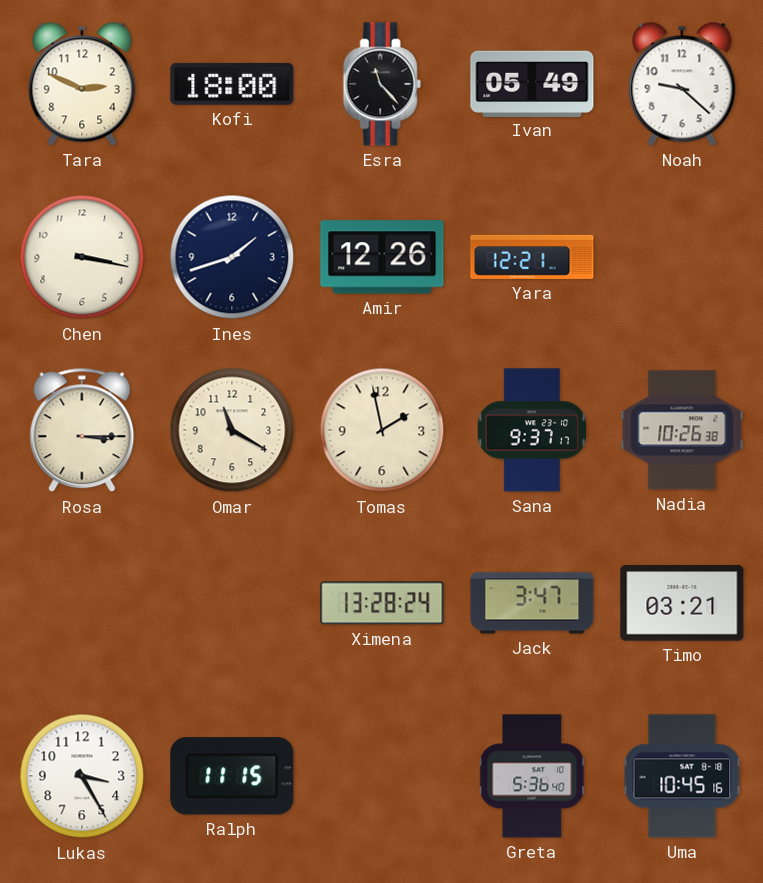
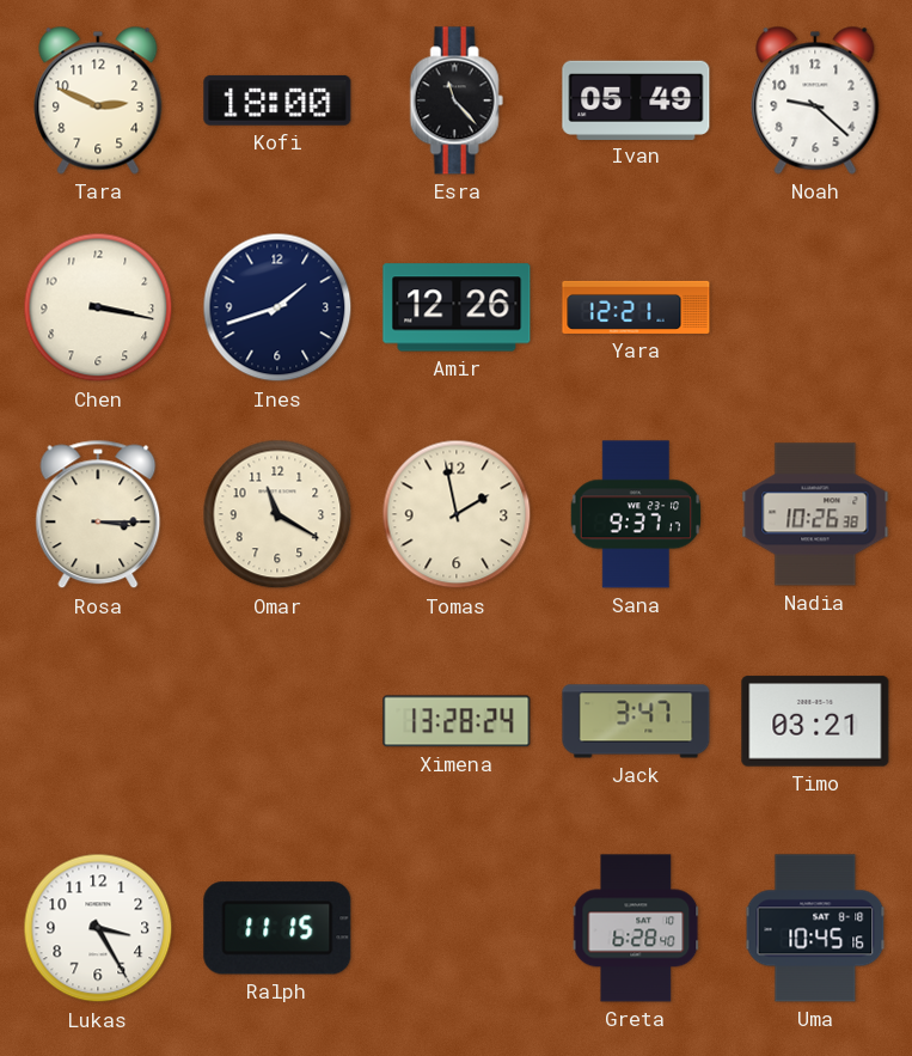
Greta: 5:36 -> 6:28 (636, 928)
